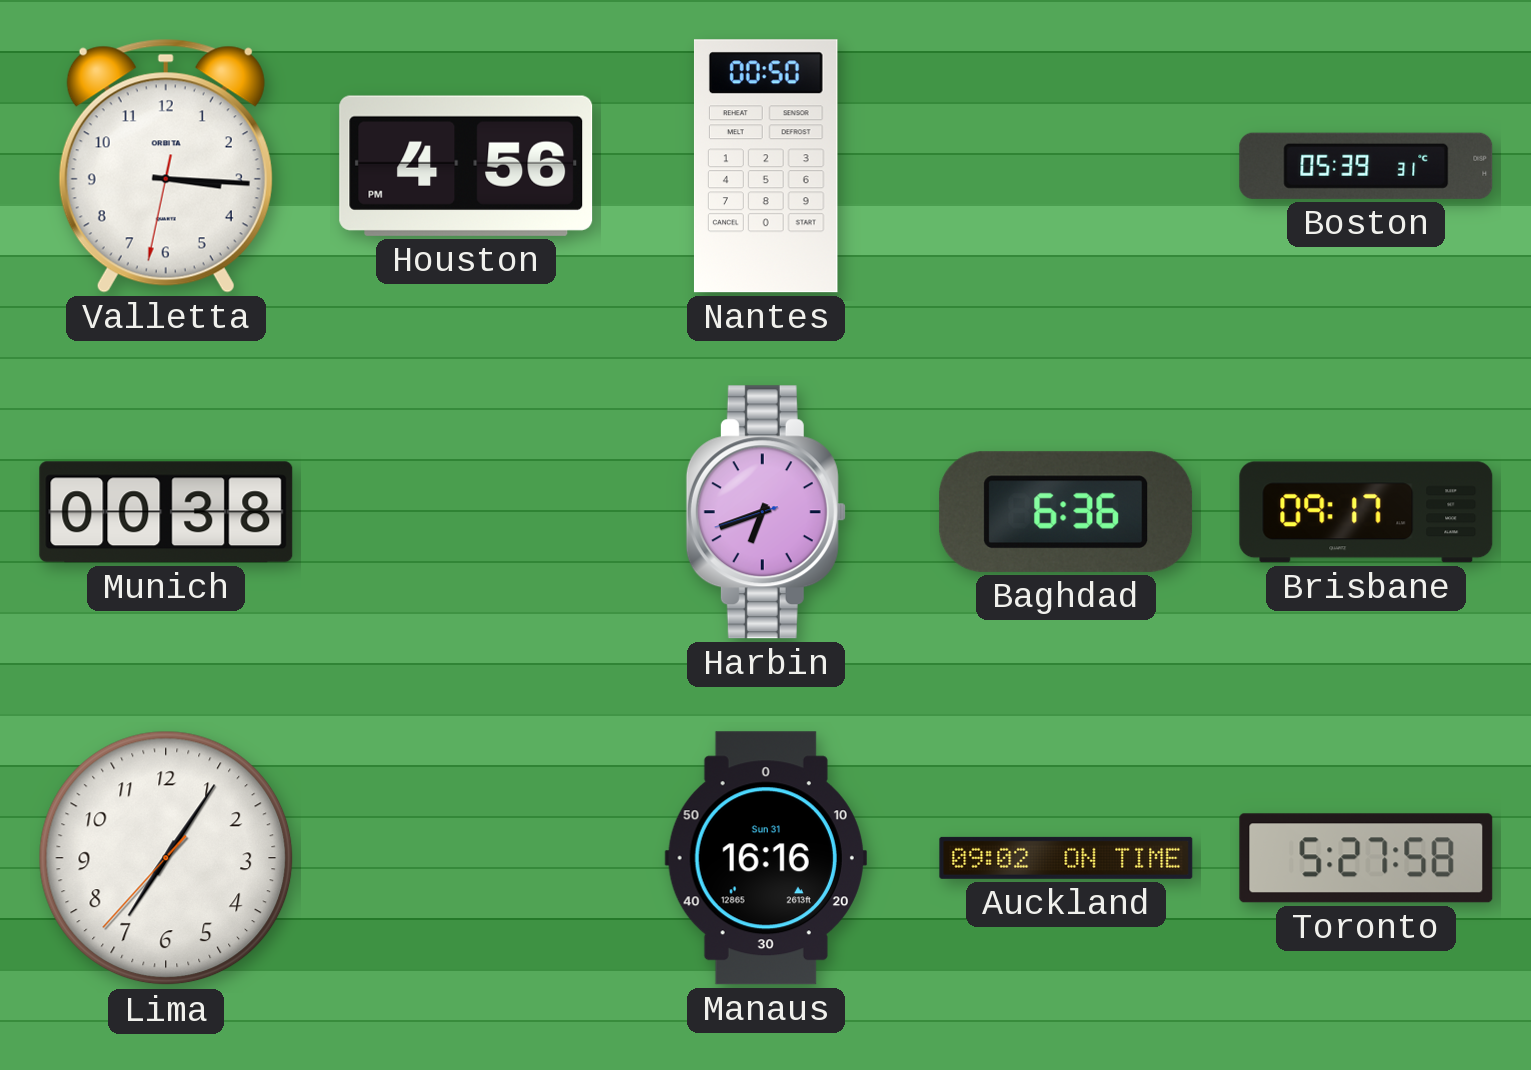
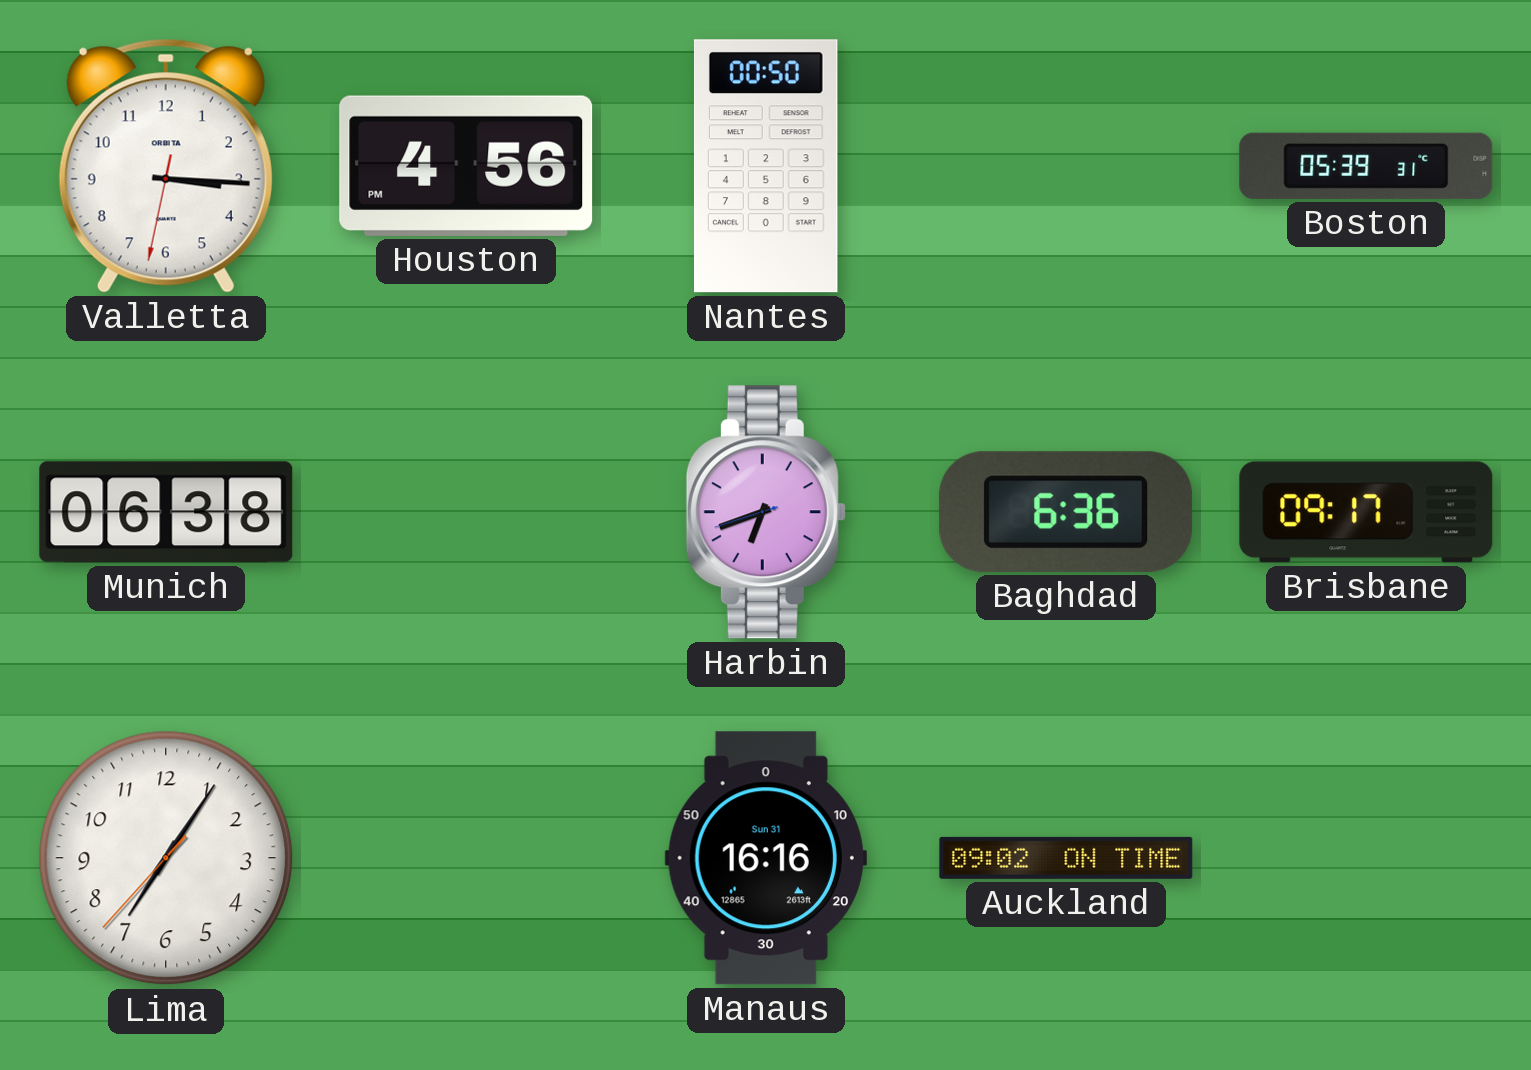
Munich: 00:38 -> 06:38 (166, 512)
Toronto: 5:27 -> none (1366, 858)
